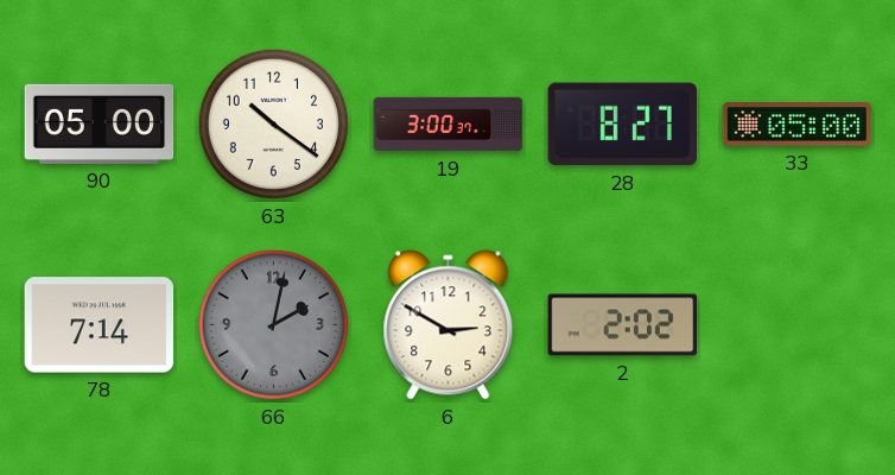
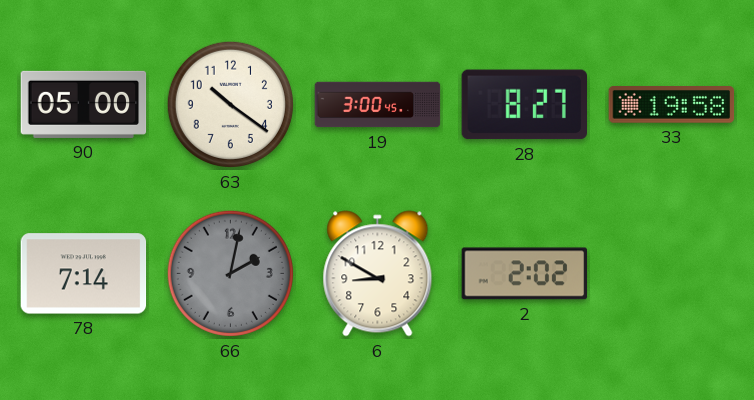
19: 3:00:37 -> 3:00:45 (378, 105)
33: 05:00 -> 19:58 (672, 105)
6: 2:50 -> 8:50 (378, 274)
